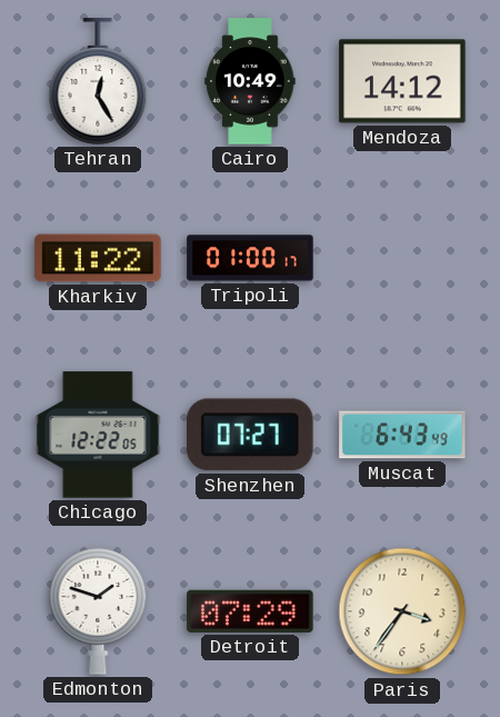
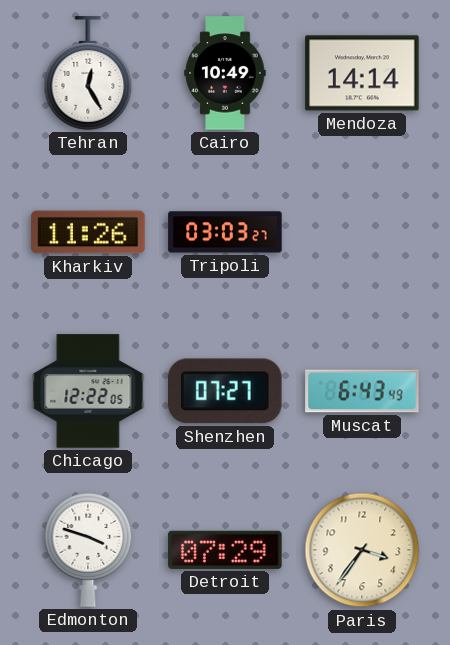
Mendoza: 14:12 -> 14:14 (362, 73)
Kharkiv: 11:22 -> 11:26 (88, 232)
Tripoli: 01:00 -> 03:03 (225, 232)
Edmonton: 1:48 -> 3:48 (88, 550)
